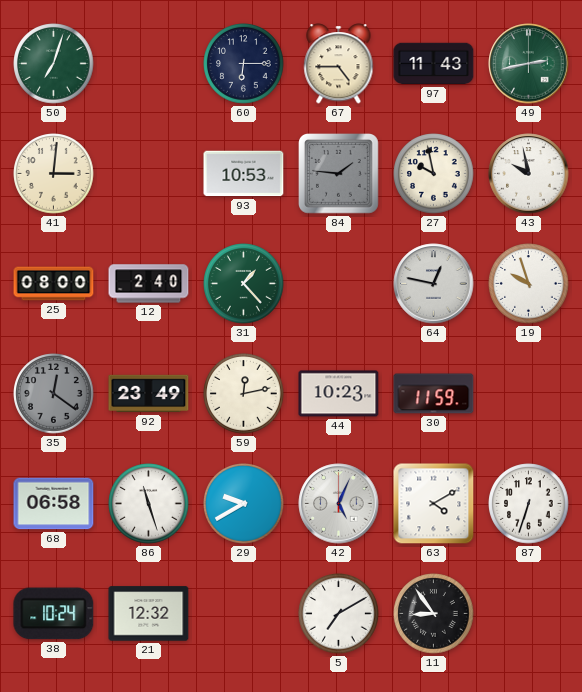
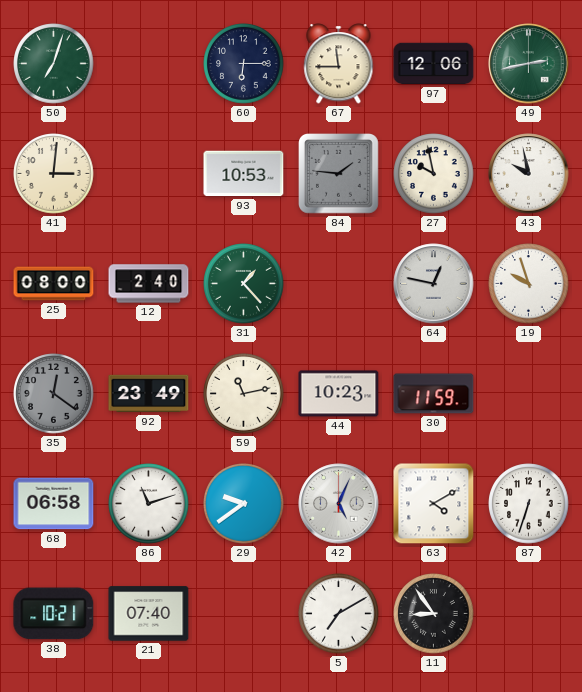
67: 4:45 -> 11:45 (339, 64)
97: 11:43 -> 12:06 (434, 64)
59: 12:13 -> 11:13 (244, 394)
86: 11:27 -> 11:12 (149, 504)
29: 9:40 -> 9:39 (244, 504)
38: 10:24 -> 10:21 (54, 614)
21: 12:32 -> 07:40 (149, 614)
